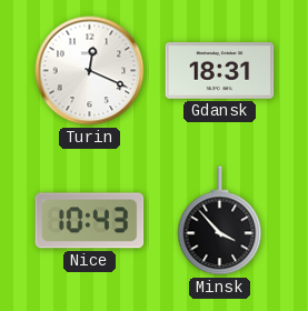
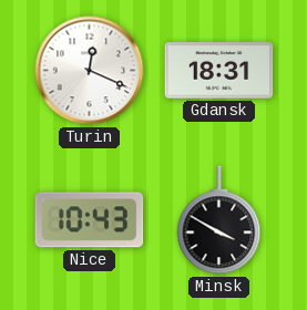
Minsk: 3:53 -> 3:50 (219, 220)
